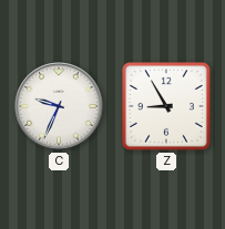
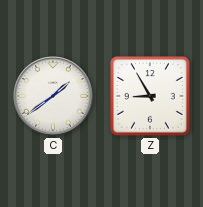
C: 9:34 -> 1:39 (53, 96)
